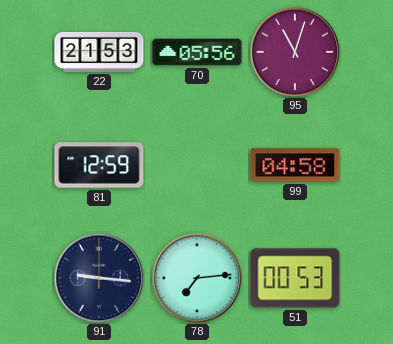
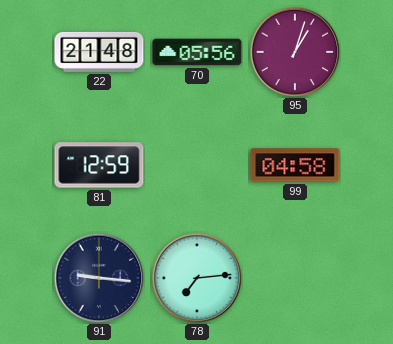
22: 21:53 -> 21:48 (99, 52)
95: 11:03 -> 1:03 (295, 52)
51: 00:53 -> none (295, 278)
